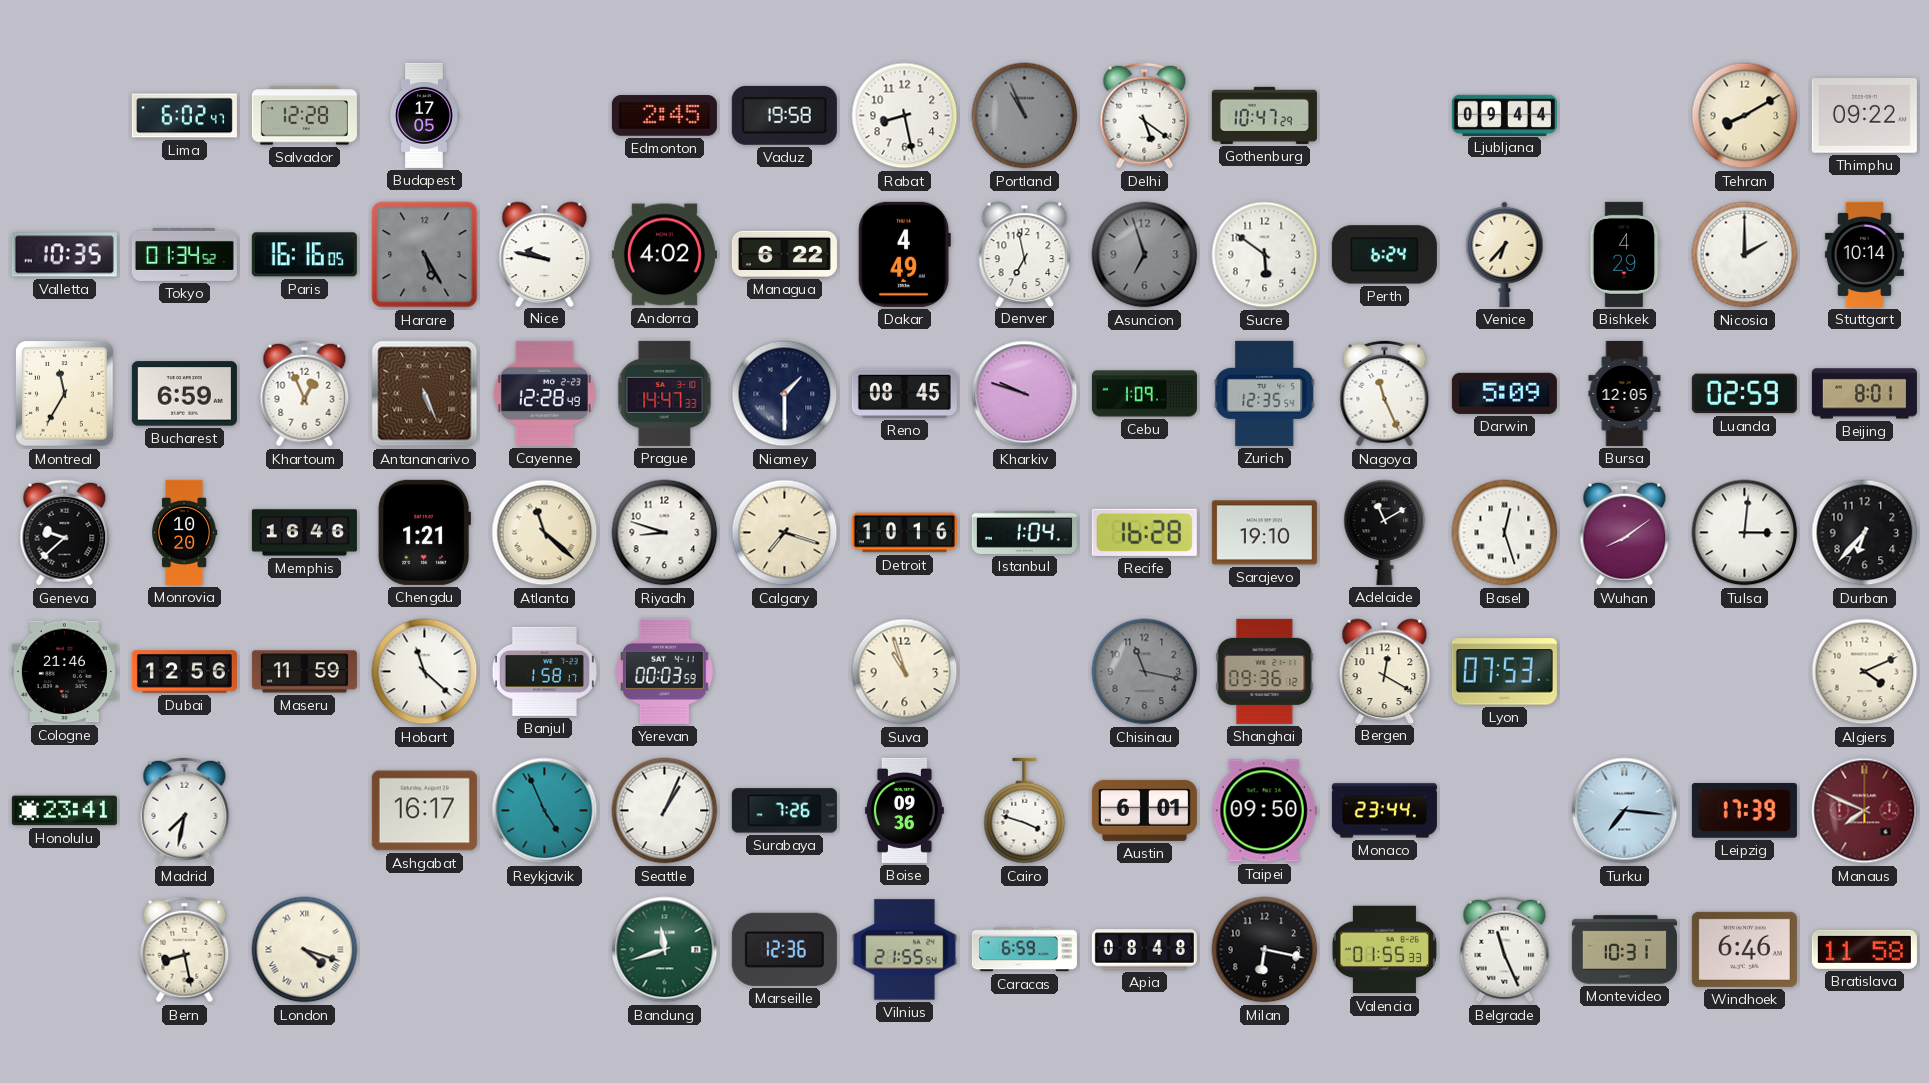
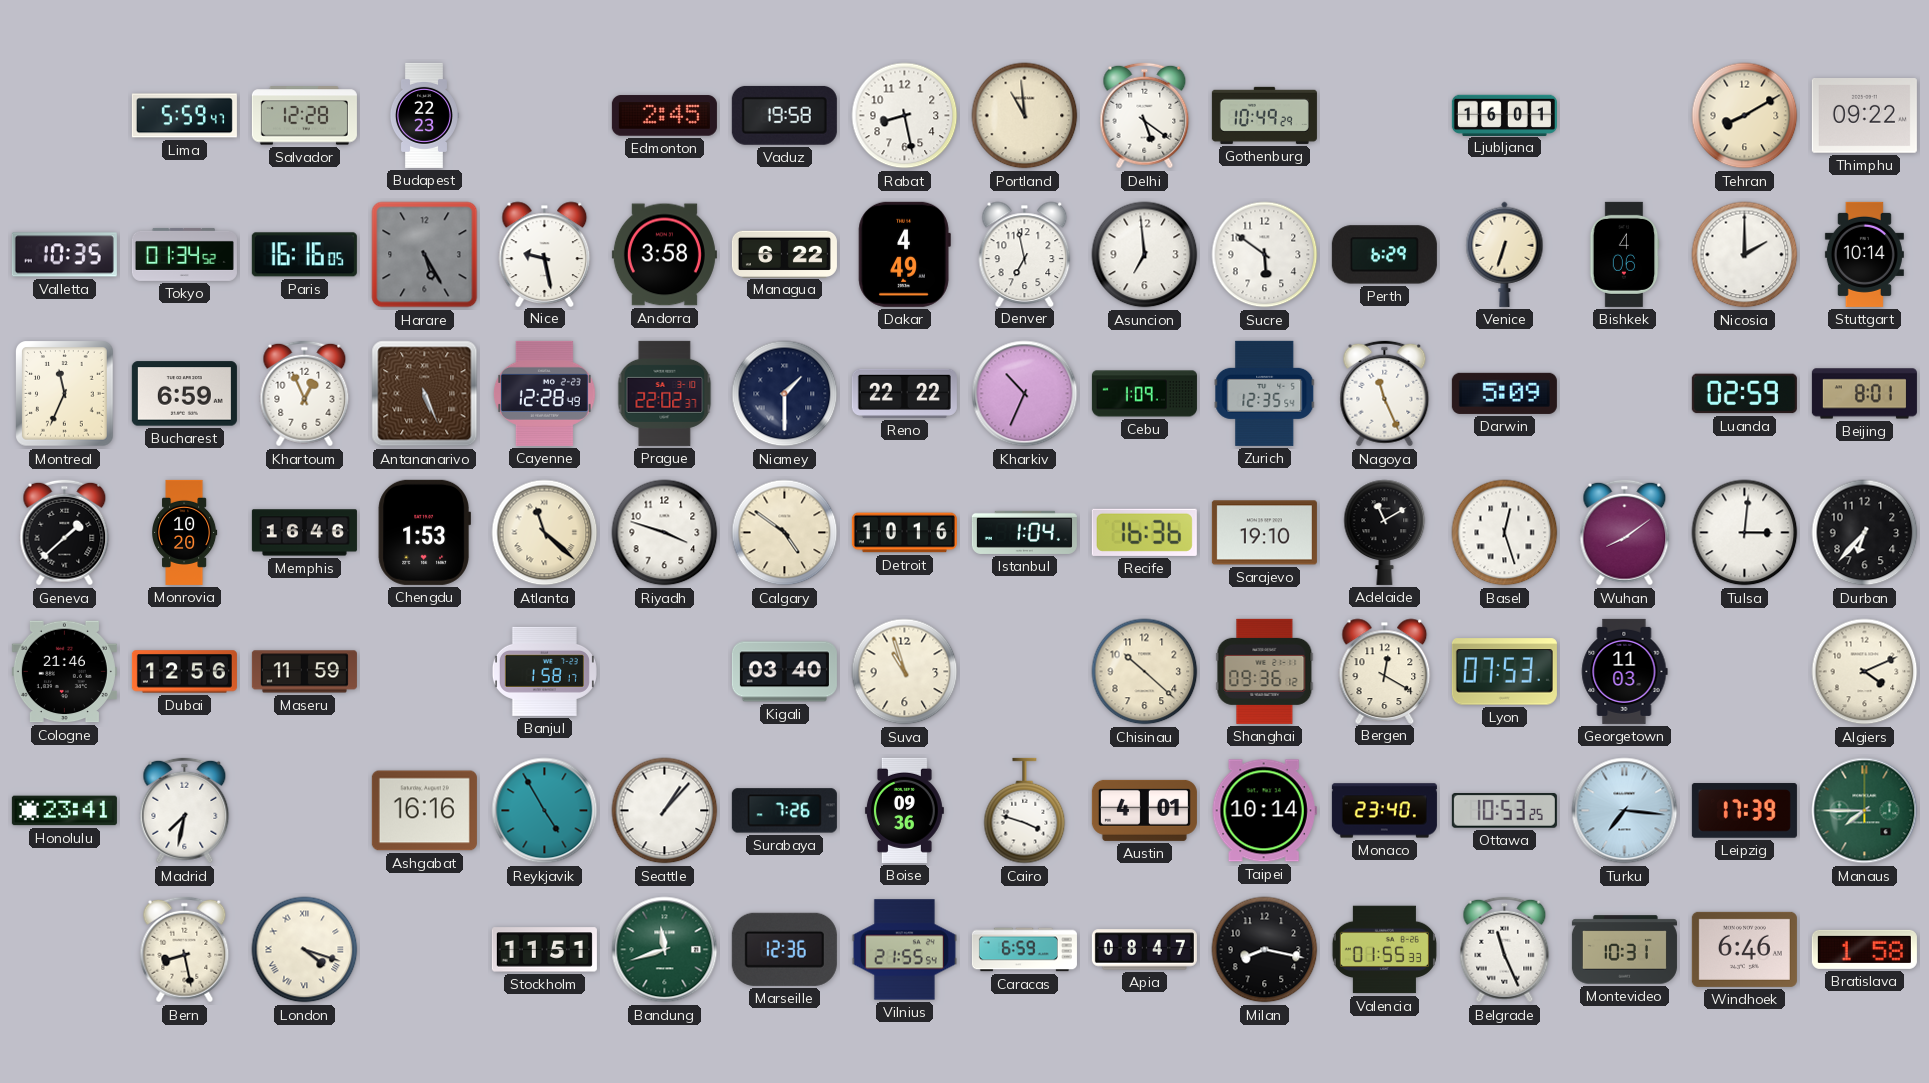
Lima: 6:02 -> 5:59 (184, 116)
Budapest: 17:05 -> 22:23 (424, 115)
Portland: 10:56 -> 10:59 (1025, 116)
Portland dial: grey -> cream (1025, 116)
Gothenburg: 10:47 -> 10:49 (1264, 115)
Ljubljana: 09:44 -> 16:01 (1504, 115)
Nice: 9:47 -> 9:28 (545, 254)
Andorra: 4:02 -> 3:58 (664, 255)
Asuncion: 6:57 -> 6:59 (1145, 255)
Asuncion dial: grey -> white (1145, 255)
Perth: 6:24 -> 6:29 (1384, 255)
Venice: 6:37 -> 6:33 (1505, 254)
Bishkek: 4:29 -> 4:06 (1624, 254)
Montreal: 11:35 -> 11:34 (65, 394)
Prague: 14:47 -> 22:02 (665, 393)
Reno: 08:45 -> 22:22 (904, 393)
Kharkiv: 9:48 -> 10:34 (1025, 394)
Bursa: 12:05 -> none (1625, 393)
Geneva: 9:38 -> 1:38 (65, 533)
Chengdu: 1:21 -> 1:53 (424, 532)
Riyadh: 8:48 -> 3:48 (665, 533)
Calgary: 7:18 -> 4:51 (785, 533)
Recife: 16:28 -> 16:36 (1144, 532)
Hobart: 11:22 -> none (425, 672)
Yerevan: 00:03 -> none (665, 671)
Kigali: none -> 03:40 (784, 672)
Chisinau: 11:17 -> 10:22 (1145, 672)
Chisinau dial: grey -> cream (1145, 672)
Georgetown: none -> 11:03 (1624, 671)
Ashgabat: 16:17 -> 16:16 (424, 811)
Reykjavik: 4:56 -> 4:55 (545, 811)
Seattle: 1:04 -> 1:07 (665, 811)
Austin: 6:01 -> 4:01 (1144, 810)
Taipei: 09:50 -> 10:14 (1264, 811)
Monaco: 23:44 -> 23:40 (1384, 811)
Ottawa: none -> 10:53 (1504, 811)
Manaus: 7:49 -> 7:45 (1865, 811)
Manaus dial: burgundy -> green (1865, 811)
Stockholm: none -> 11:51 (544, 950)
Apia: 08:48 -> 08:47 (1144, 950)
Milan: 6:17 -> 8:17 (1265, 950)
Bratislava: 11:58 -> 1:58 (1864, 949)
